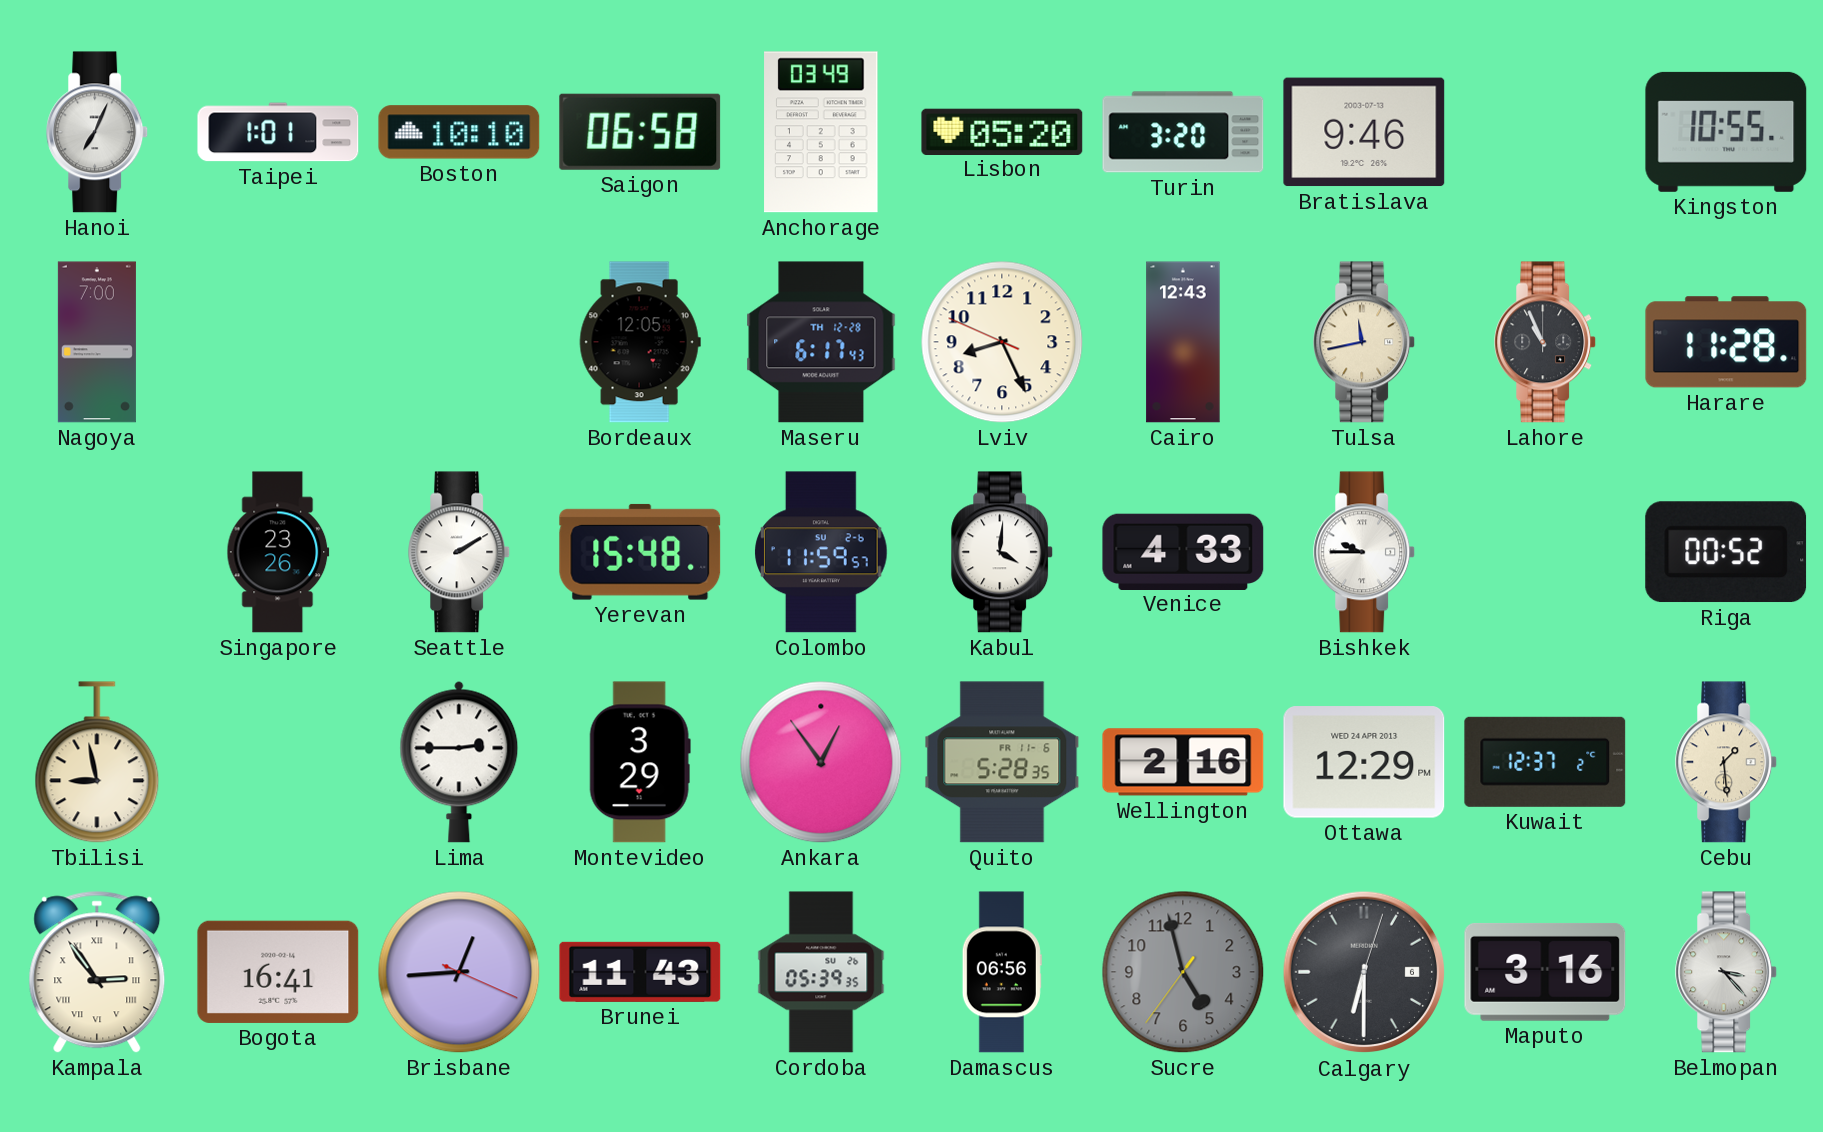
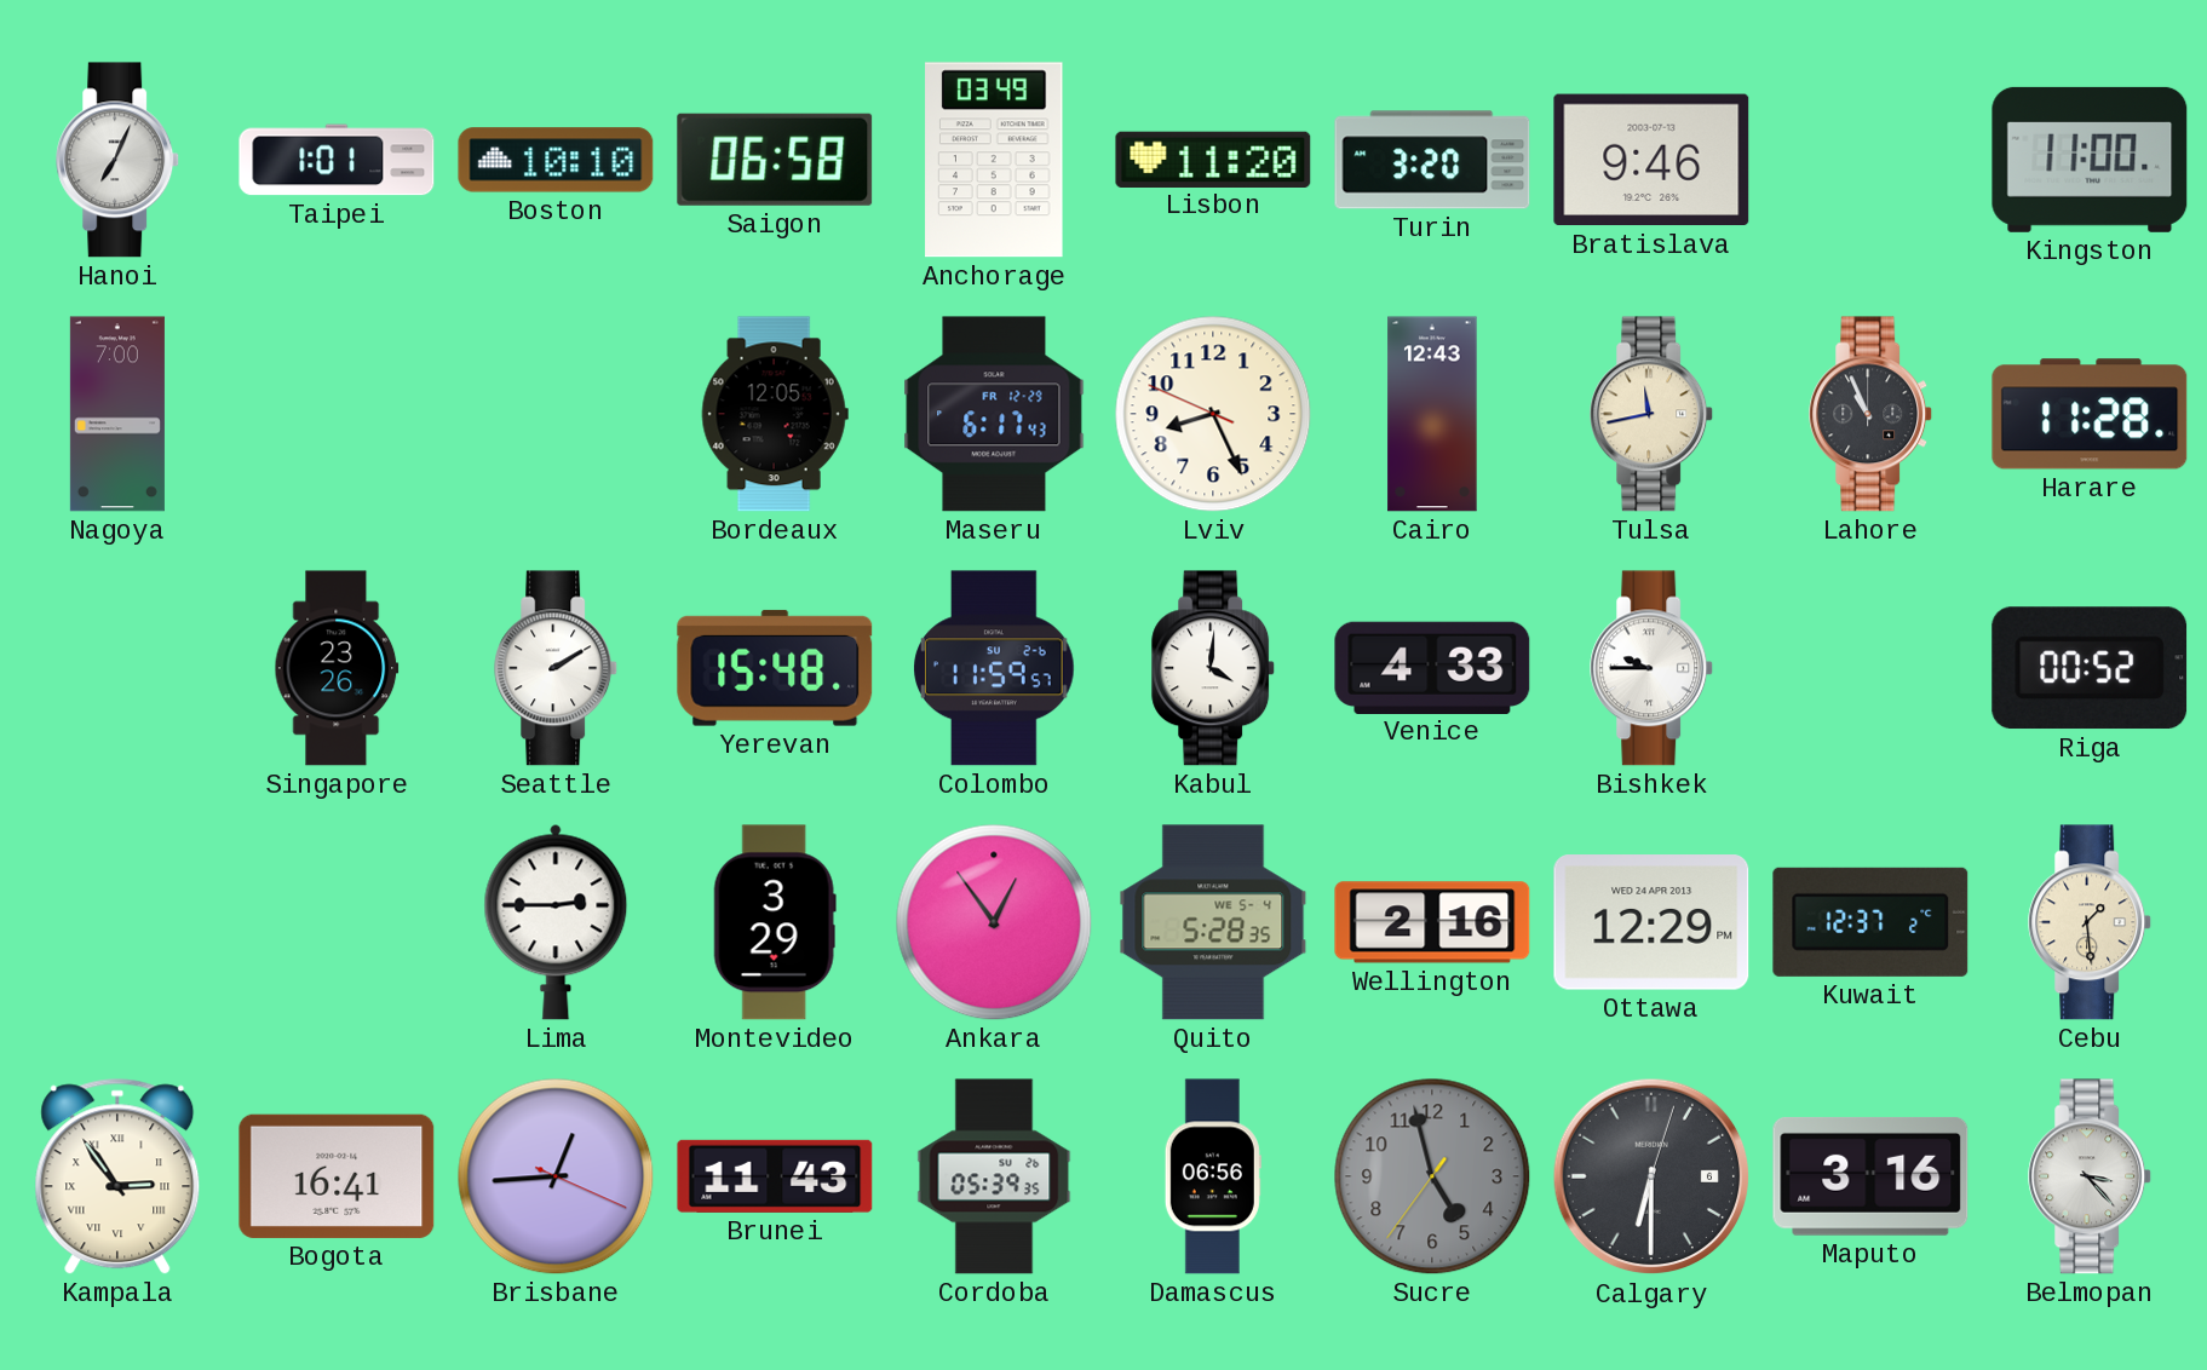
Lisbon: 05:20 -> 11:20 (1213, 159)
Kingston: 10:55 -> 11:00 (2090, 160)
Maseru date: TH 12-28 -> FR 12-29 (994, 414)
Tbilisi: 8:58 -> none (97, 762)
Quito date: FR 11-6 -> WE 5-4 (1213, 922)
